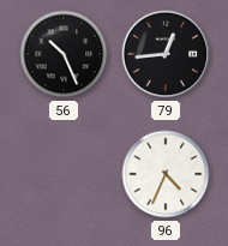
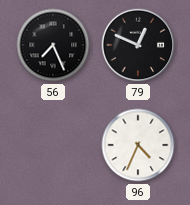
56: 10:26 -> 7:26 (53, 45)
79: 12:44 -> 12:49 (138, 45)
